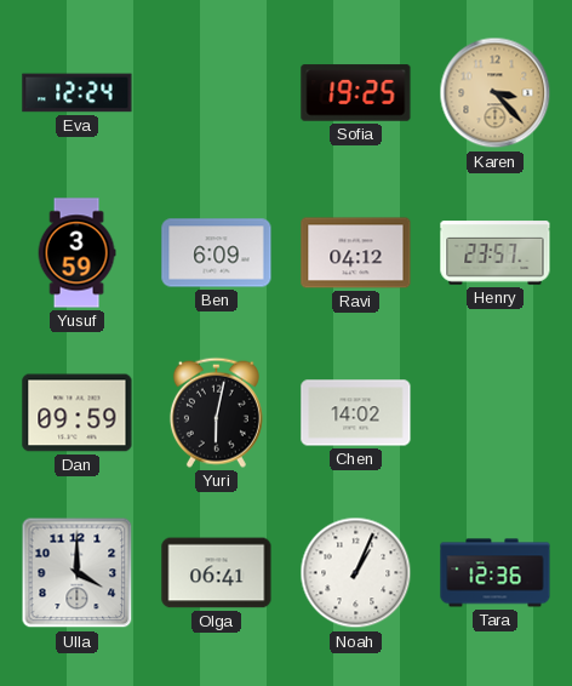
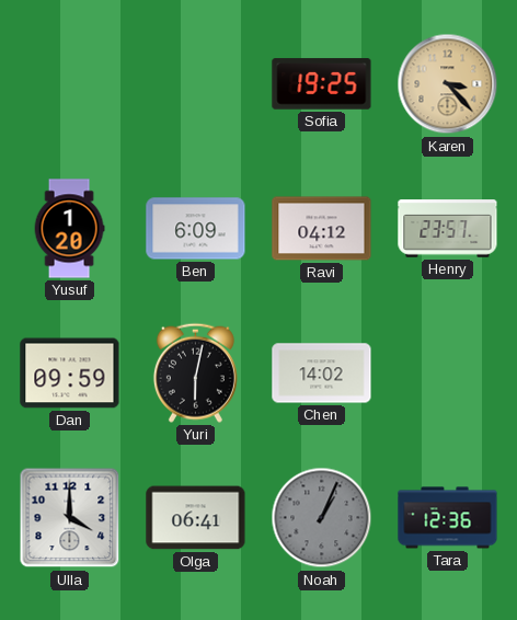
Eva: 12:24 -> none (78, 93)
Yusuf: 3:59 -> 1:20 (69, 229)
Noah dial: white -> grey (322, 518)
